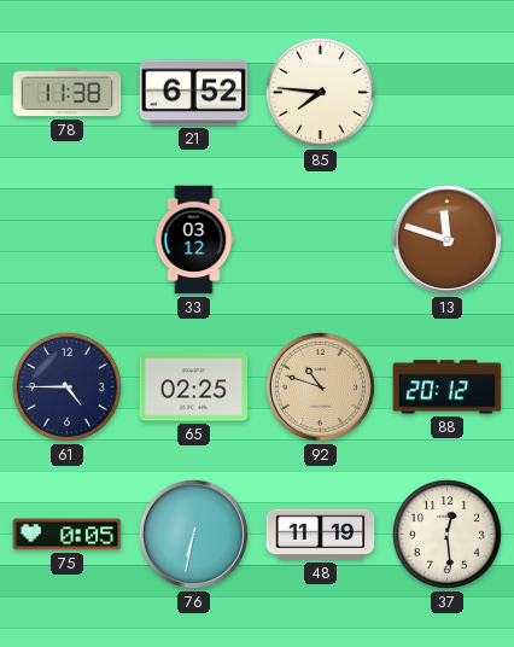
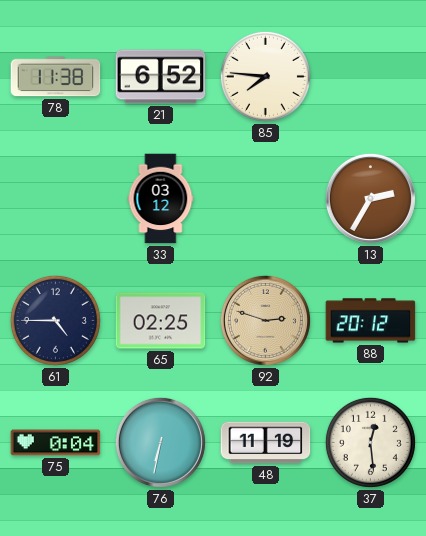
13: 11:48 -> 2:35 (370, 198)
92: 10:48 -> 2:48 (265, 320)
75: 0:05 -> 0:04 (56, 443)
